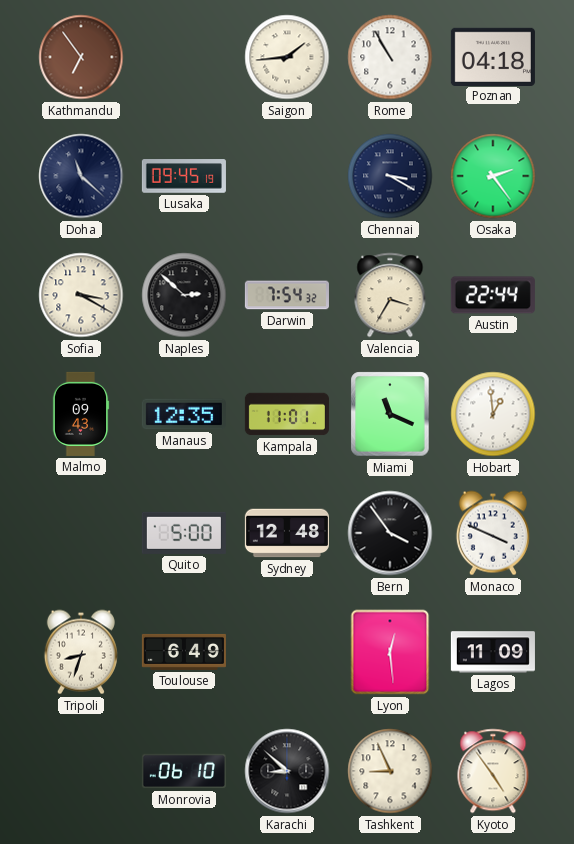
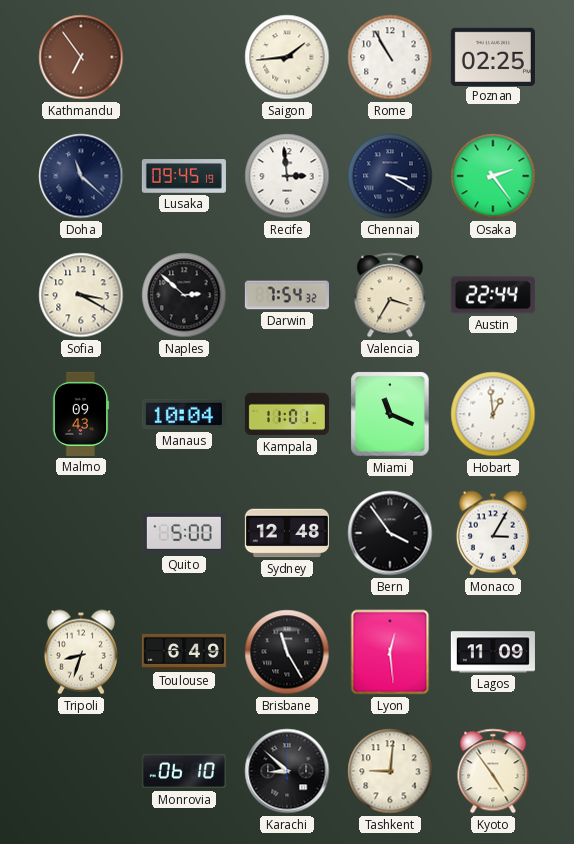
Poznan: 04:18 -> 02:25 (493, 56)
Recife: none -> 2:59 (287, 176)
Manaus: 12:35 -> 10:04 (184, 414)
Monaco: 3:49 -> 3:05 (493, 533)
Brisbane: none -> 11:25 (287, 652)
Tashkent: 8:56 -> 9:01 (390, 771)
